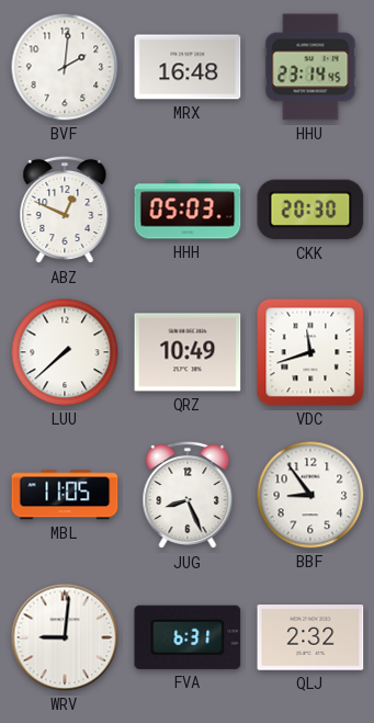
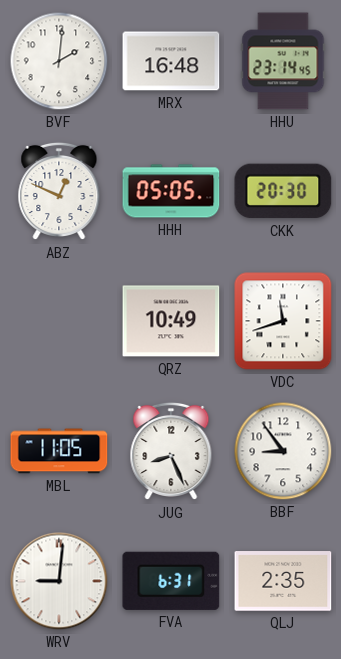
HHH: 05:03 -> 05:05 (171, 191)
LUU: 7:38 -> none (65, 352)
QLJ: 2:32 -> 2:35 (283, 581)
